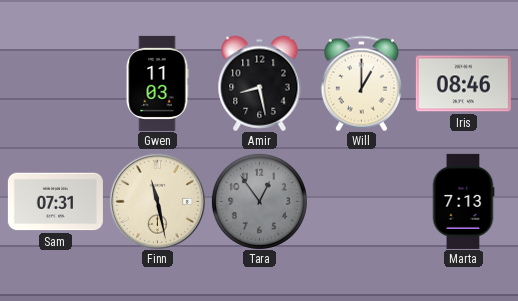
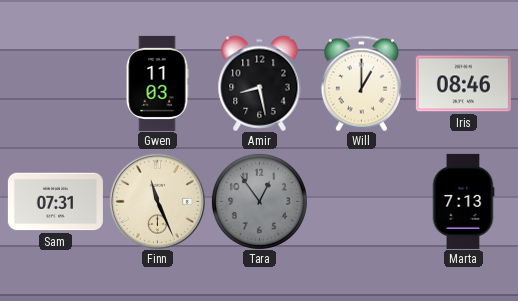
Finn: 11:28 -> 11:26 (157, 201)
